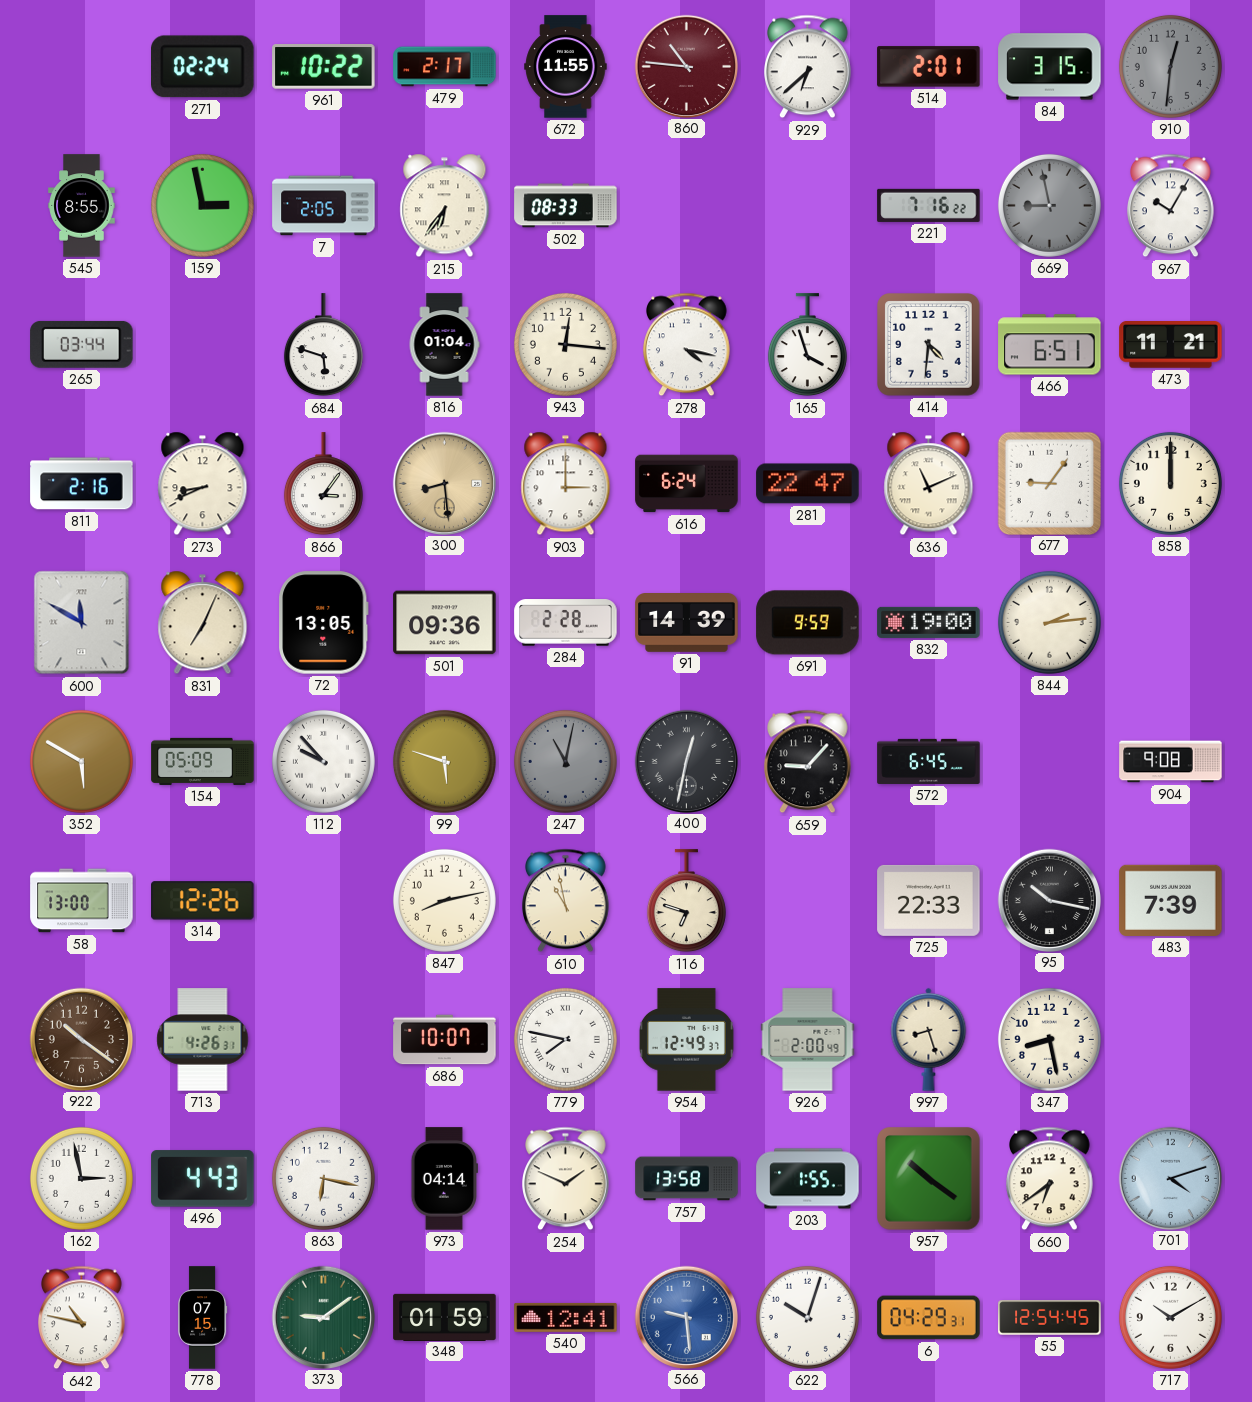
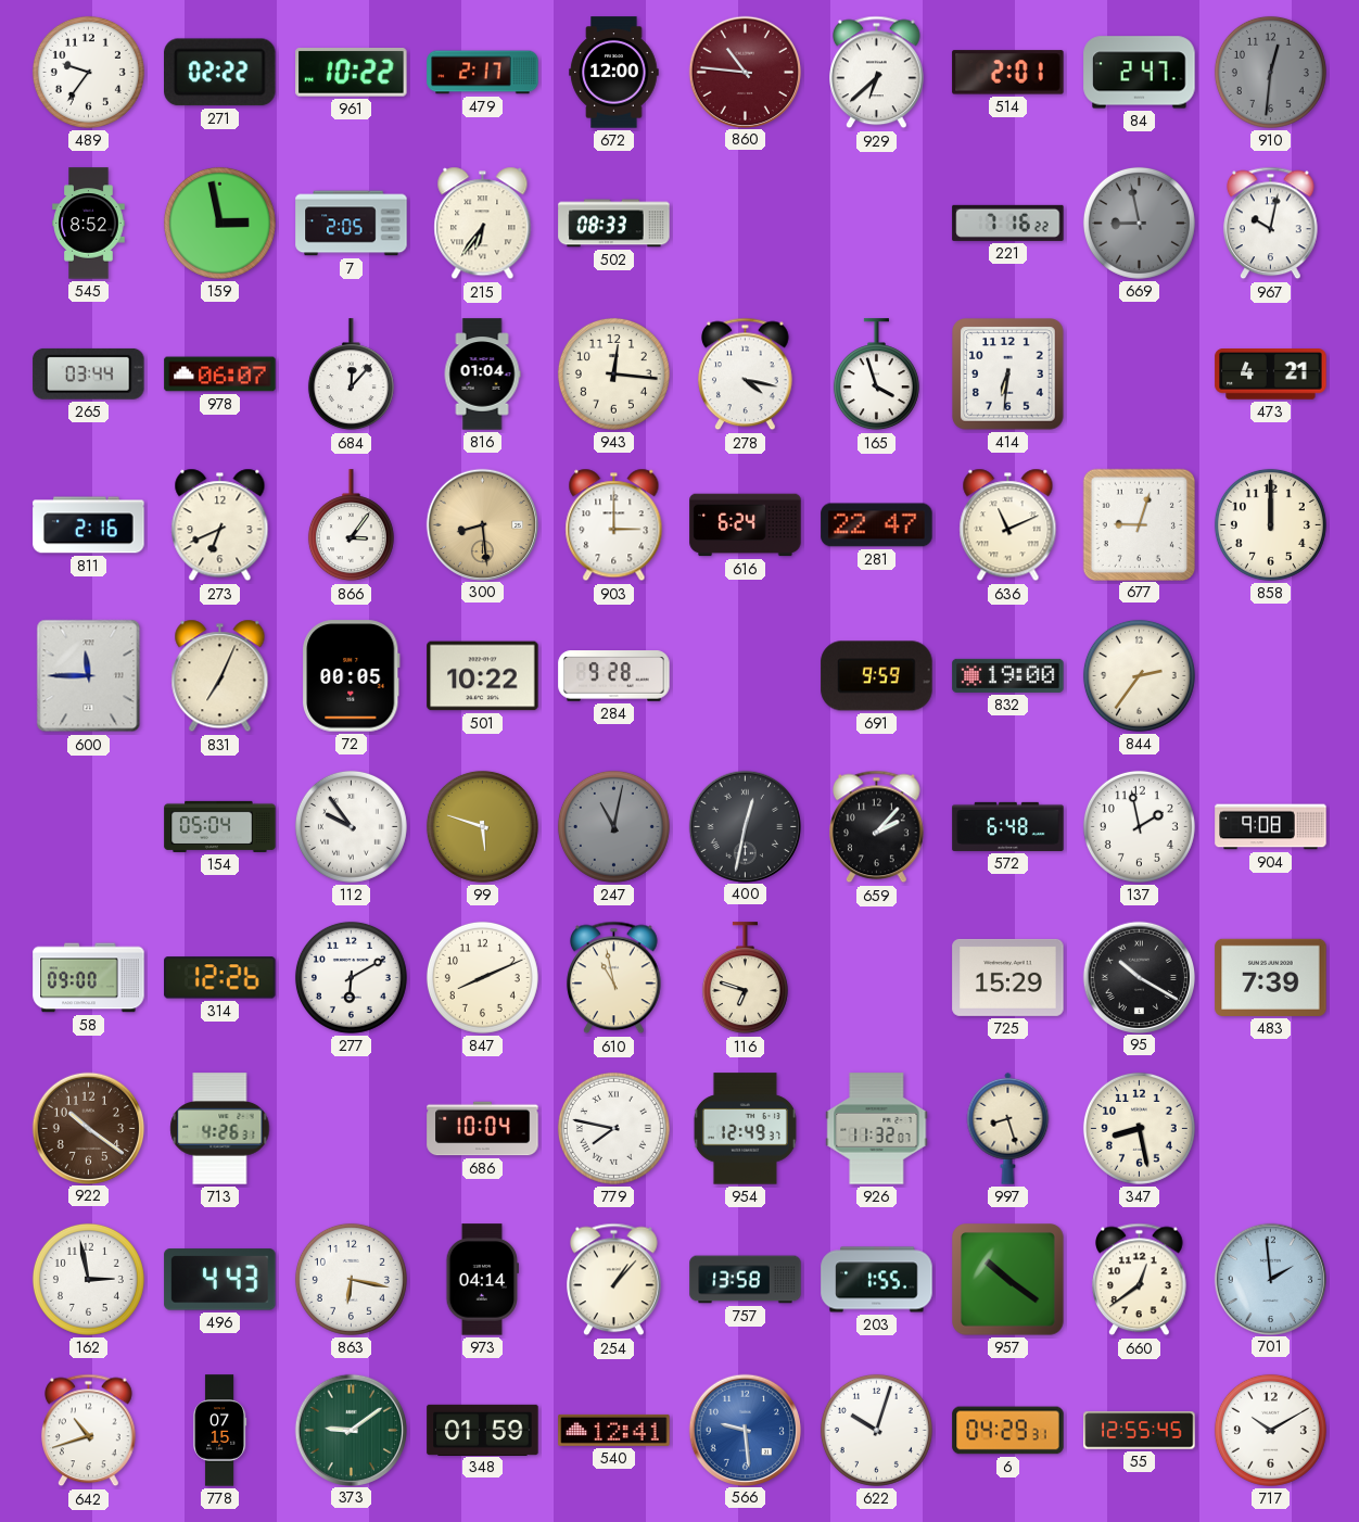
489: none -> 9:36 (88, 72)
271: 02:24 -> 02:22 (220, 73)
672: 11:55 -> 12:00 (614, 73)
84: 3:15 -> 2:47 (1140, 73)
545: 8:55 -> 8:52 (89, 224)
967: 10:05 -> 10:02 (1271, 224)
978: none -> 06:07 (220, 375)
684: 5:48 -> 12:07 (351, 375)
414: 4:31 -> 6:31 (1008, 375)
466: 6:51 -> none (1050, 345)
473: 11:21 -> 4:21 (1271, 375)
273: 8:41 -> 6:41 (220, 525)
677: 9:06 -> 9:03 (1139, 524)
600: 11:50 -> 11:45 (89, 676)
72: 13:05 -> 00:05 (352, 676)
501: 09:36 -> 10:22 (483, 676)
284: 2:28 -> 9:28 (614, 676)
91: 14:39 -> none (687, 623)
844: 2:14 -> 2:36 (1139, 675)
352: 5:50 -> none (81, 761)
154: 05:09 -> 05:04 (220, 826)
112: 9:53 -> 9:54 (351, 826)
659: 9:07 -> 2:07 (877, 827)
572: 6:45 -> 6:48 (1008, 826)
137: none -> 1:58 (1139, 826)
58: 13:00 -> 09:00 (89, 978)
277: none -> 6:10 (351, 977)
847: 8:13 -> 8:11 (482, 977)
725: 22:33 -> 15:29 (1008, 977)
95: 10:17 -> 10:20 (1139, 977)
686: 10:07 -> 10:04 (483, 1129)
926: 2:00 -> 11:32 (877, 1129)
254: 1:49 -> 1:07 (614, 1280)
660: 6:39 -> 12:39 (1140, 1280)
701: 4:12 -> 1:59 (1270, 1279)
642: 10:47 -> 10:42 (89, 1431)
55: 12:54 -> 12:55 (1140, 1431)
